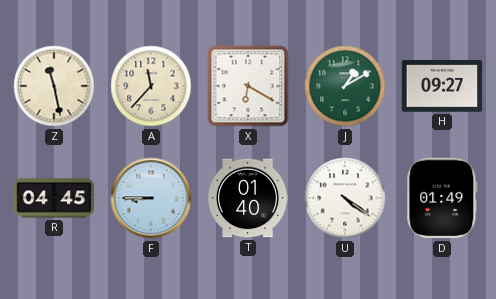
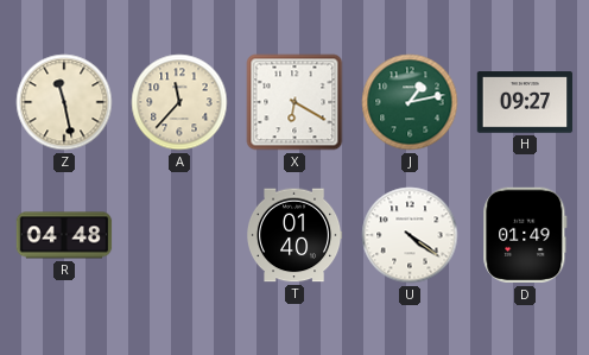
J: 1:10 -> 1:13 (410, 102)
R: 04:45 -> 04:48 (64, 235)
F: 8:45 -> none (151, 198)
